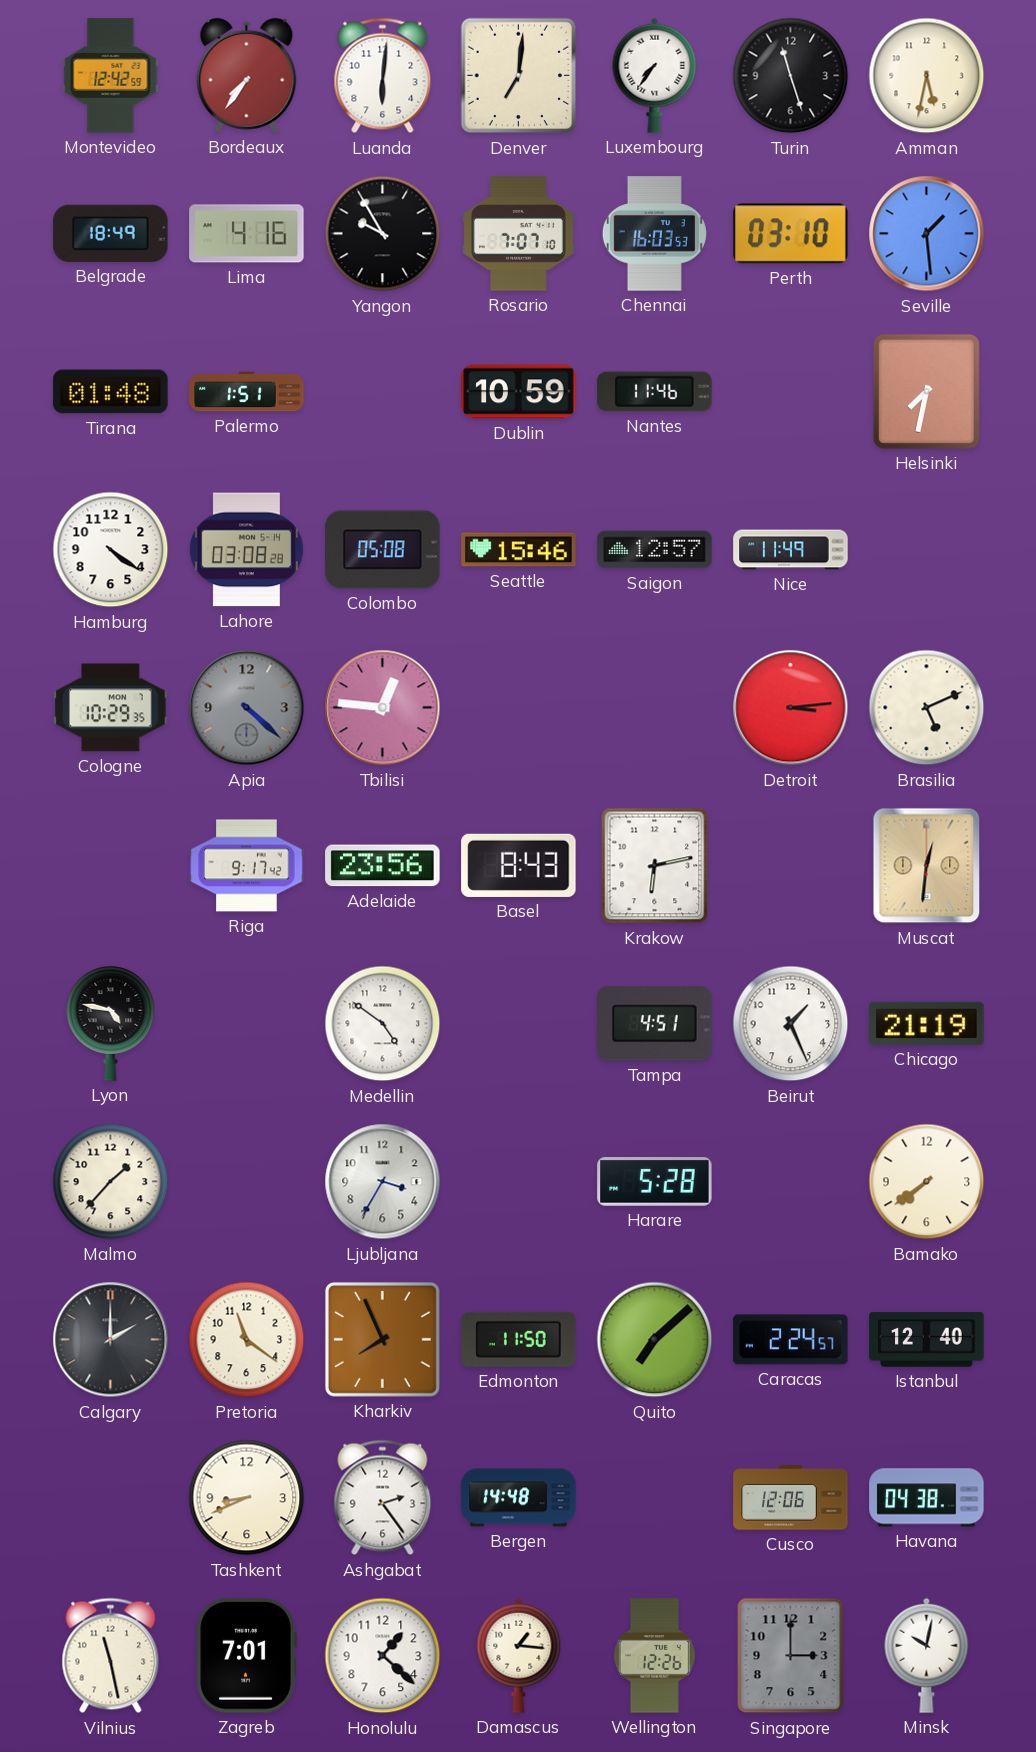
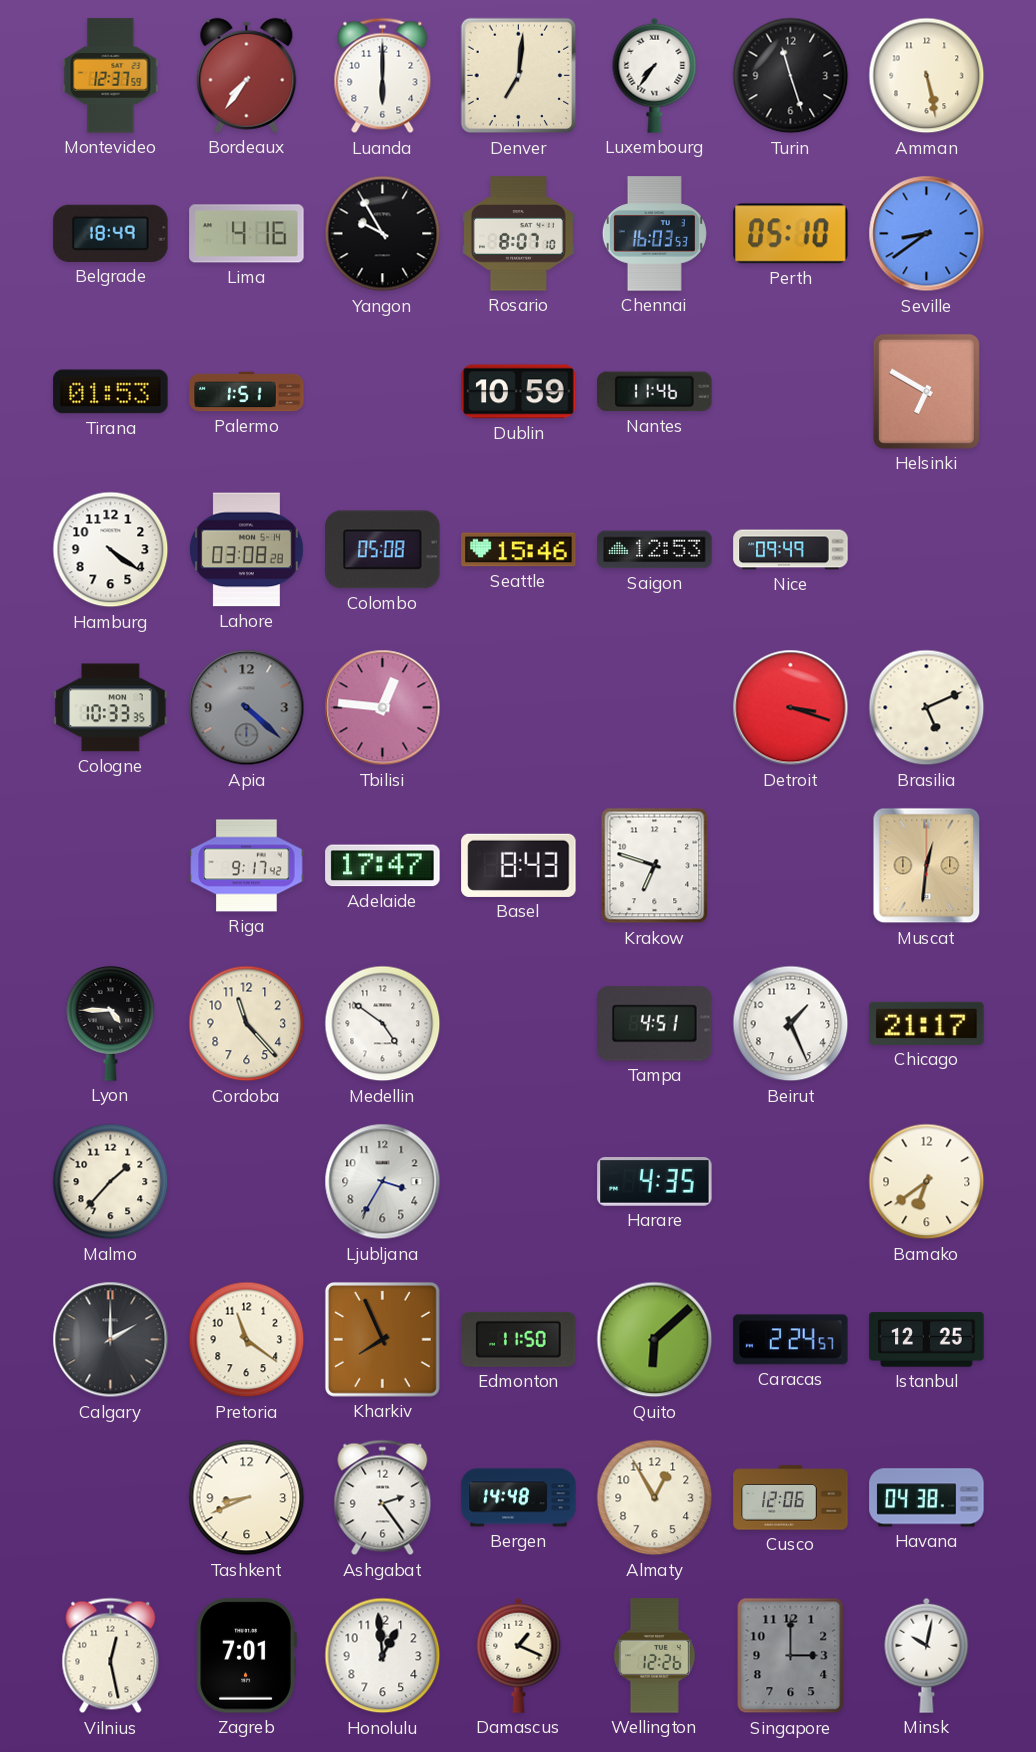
Montevideo: 12:42 -> 12:37 (111, 76)
Luanda: 6:01 -> 6:00 (383, 76)
Amman: 5:32 -> 5:28 (927, 76)
Rosario: 7:07 -> 8:07 (519, 234)
Perth: 03:10 -> 05:10 (791, 234)
Seville: 1:29 -> 8:39 (927, 234)
Tirana: 01:48 -> 01:53 (111, 392)
Helsinki: 7:32 -> 6:50 (926, 391)
Saigon: 12:57 -> 12:53 (655, 550)
Nice: 11:49 -> 09:49 (791, 550)
Cologne: 10:29 -> 10:33 (111, 708)
Detroit: 3:14 -> 3:18 (791, 708)
Adelaide: 23:56 -> 17:47 (383, 866)
Krakow: 6:13 -> 6:48 (655, 866)
Lyon: 4:47 -> 4:45 (111, 1023)
Cordoba: none -> 11:23 (247, 1024)
Chicago: 21:19 -> 21:17 (927, 1023)
Harare: 5:28 -> 4:35 (655, 1182)
Bamako: 7:39 -> 6:39 (927, 1182)
Quito: 7:08 -> 6:08 (655, 1340)
Istanbul: 12:40 -> 12:25 (927, 1340)
Almaty: none -> 12:55 (655, 1498)
Vilnius: 11:28 -> 12:28 (111, 1656)
Honolulu: 1:22 -> 12:59 (383, 1656)
Damascus: 1:16 -> 1:19 (519, 1655)
